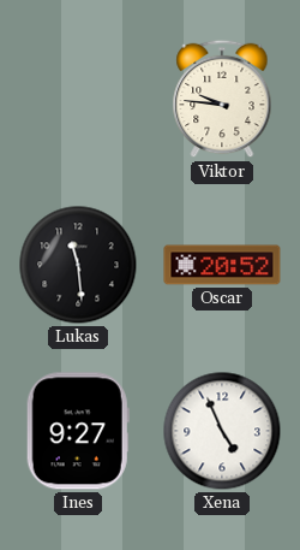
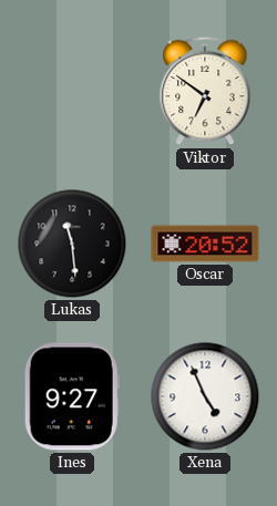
Viktor: 9:46 -> 6:51 (205, 91)
